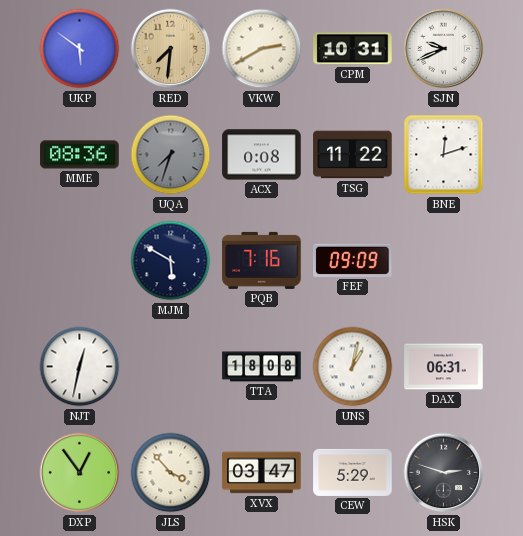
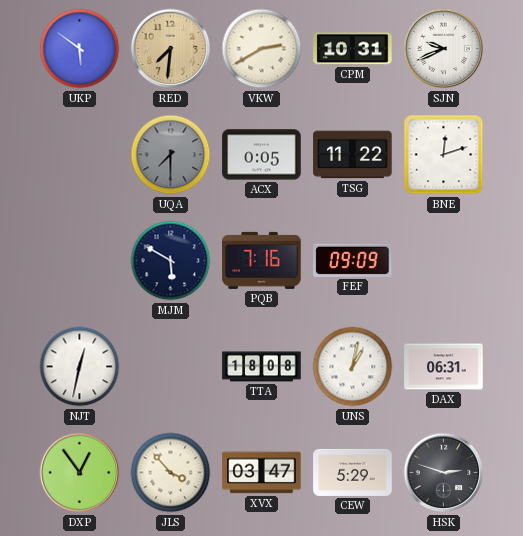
MME: 08:36 -> none (80, 155)
UQA: 7:33 -> 7:30 (171, 155)
ACX: 0:08 -> 0:05 (262, 155)
